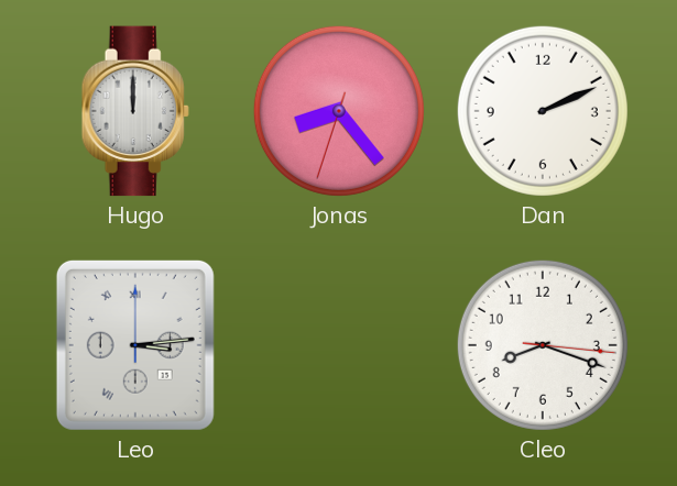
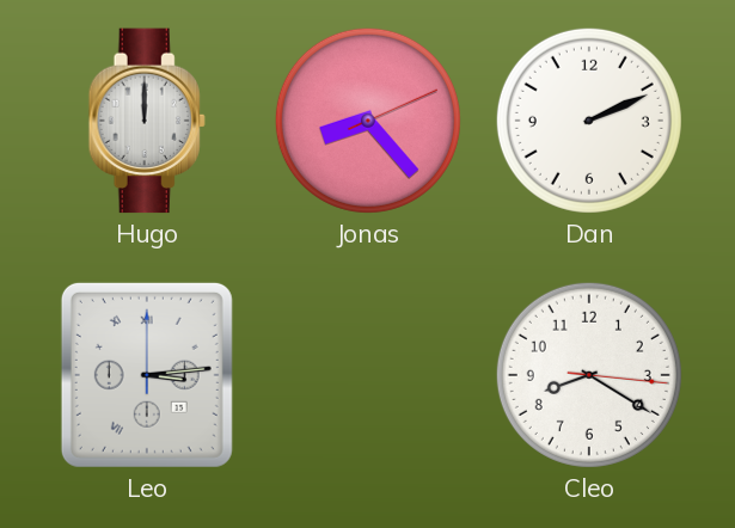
Jonas: 8:23:33 -> 8:23:11 (368, 121)
Cleo: 8:18 -> 8:20 (589, 375)
